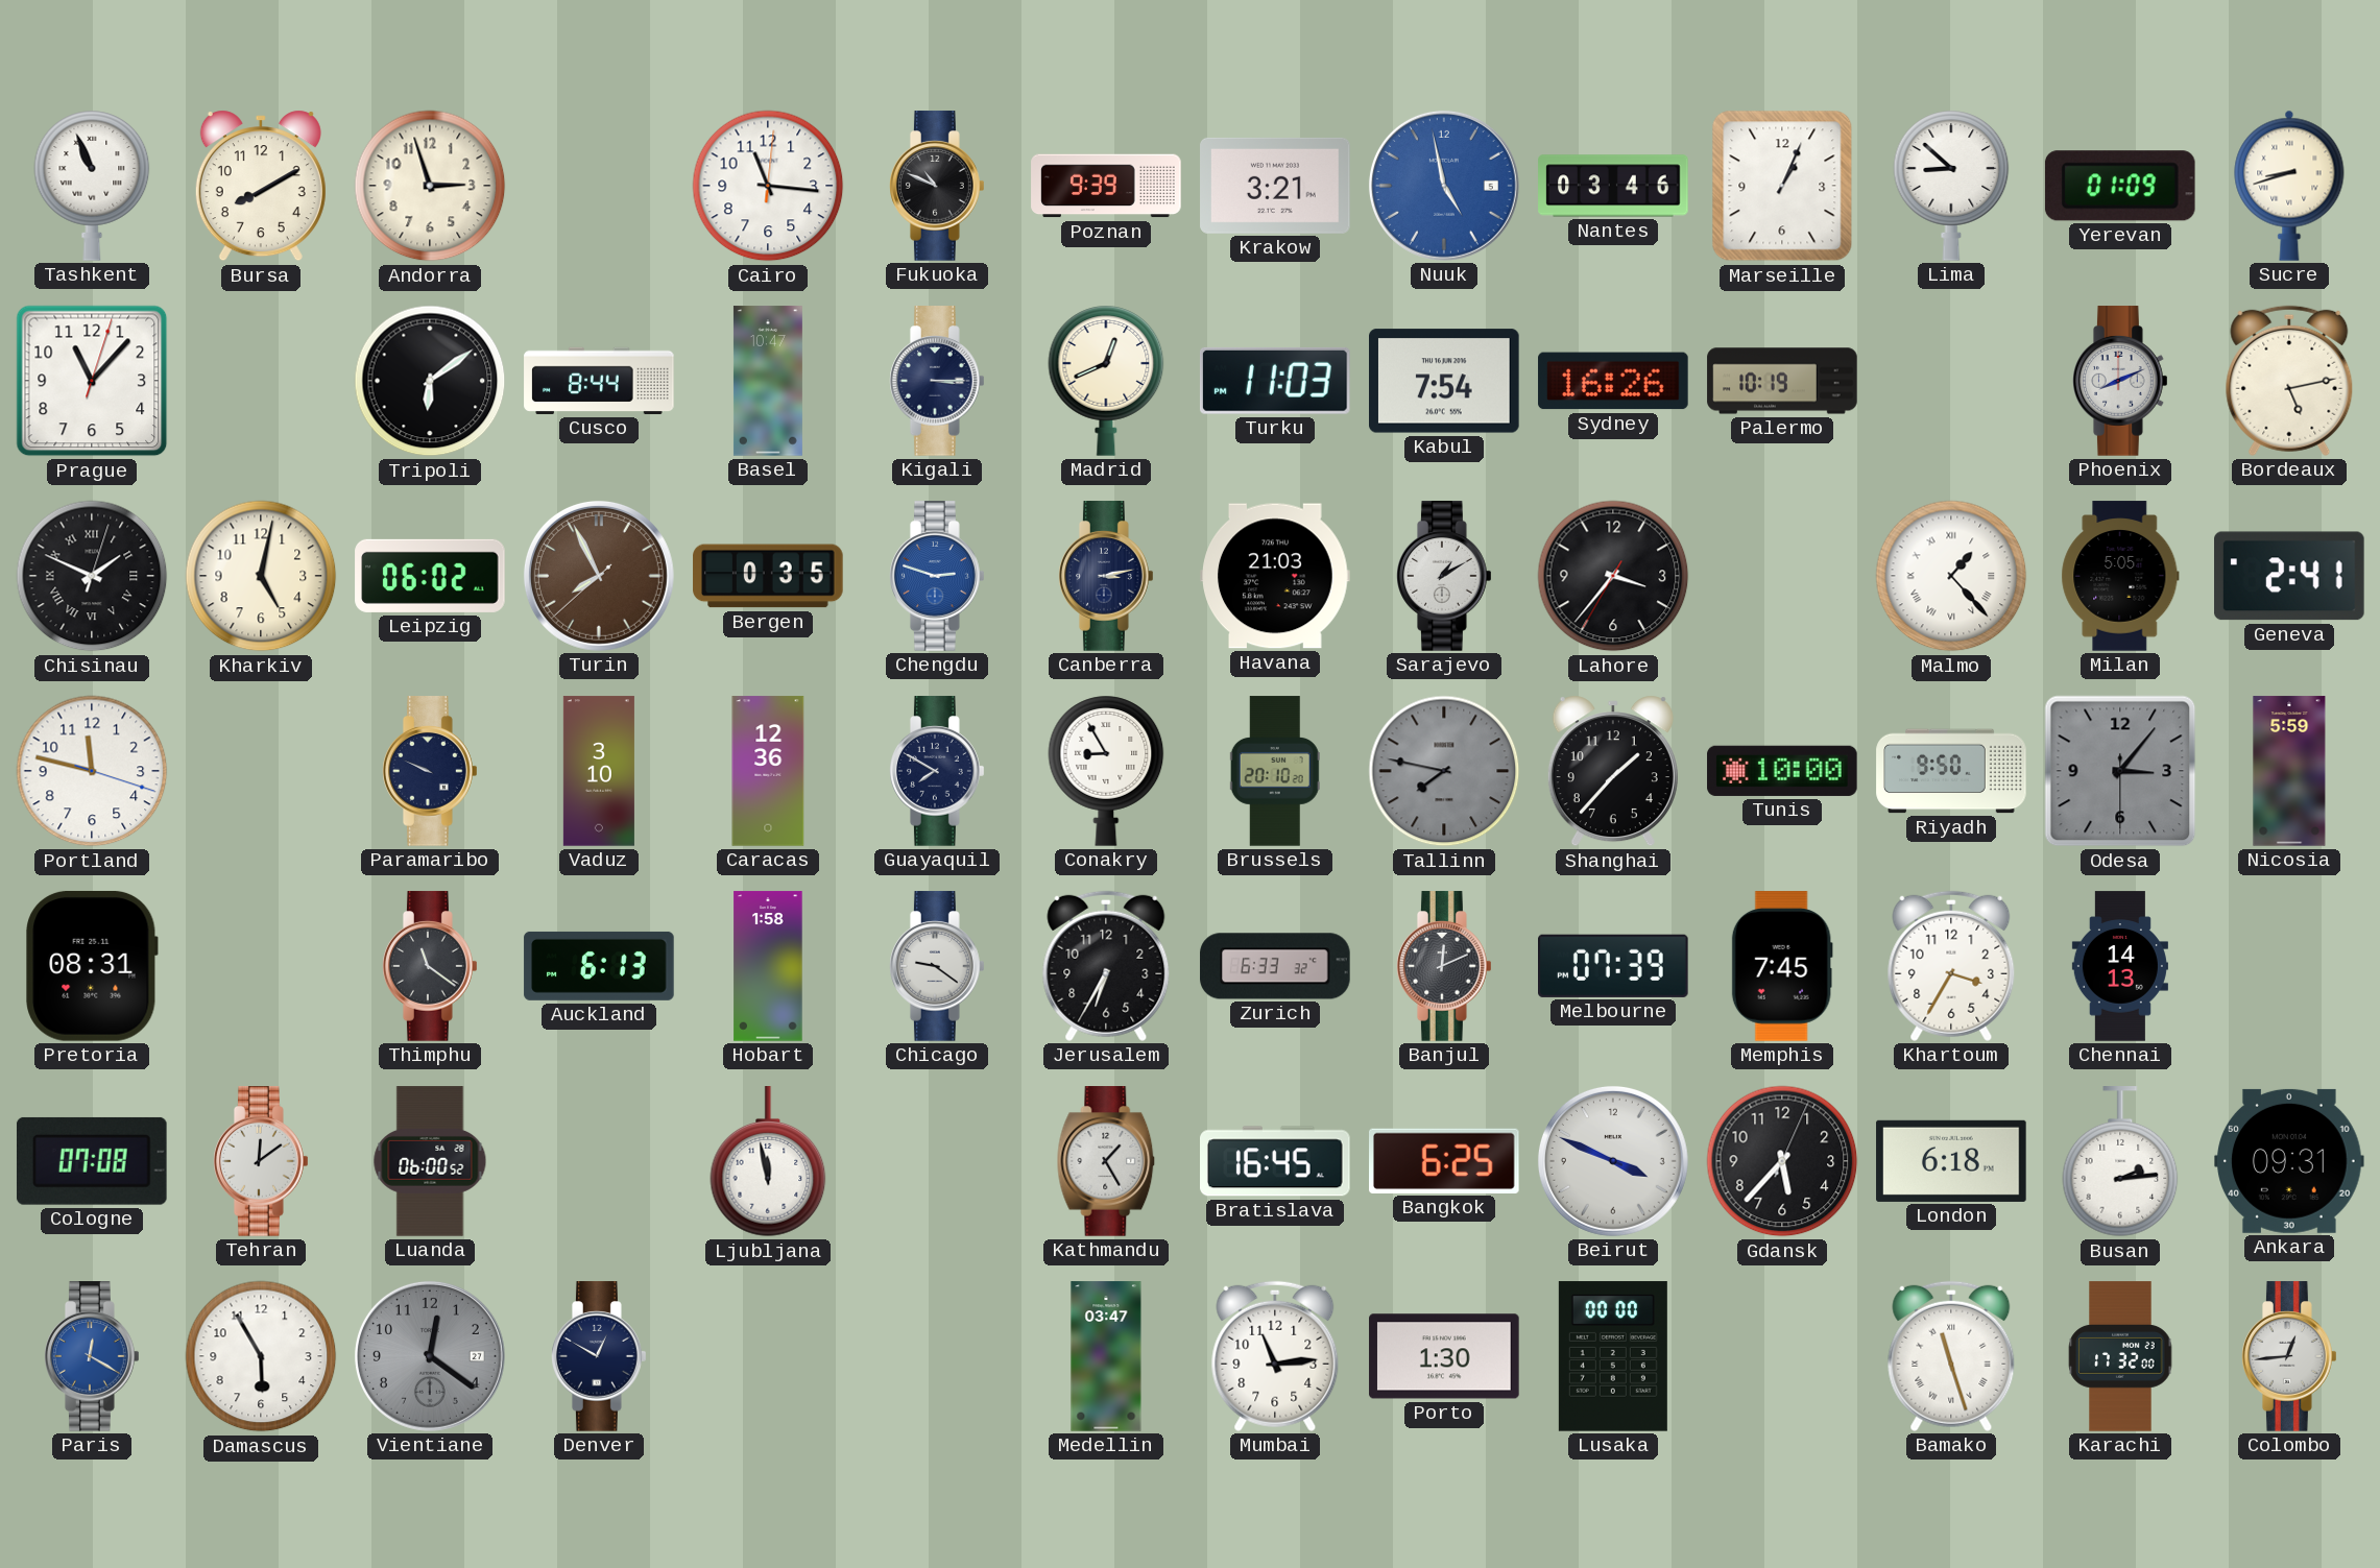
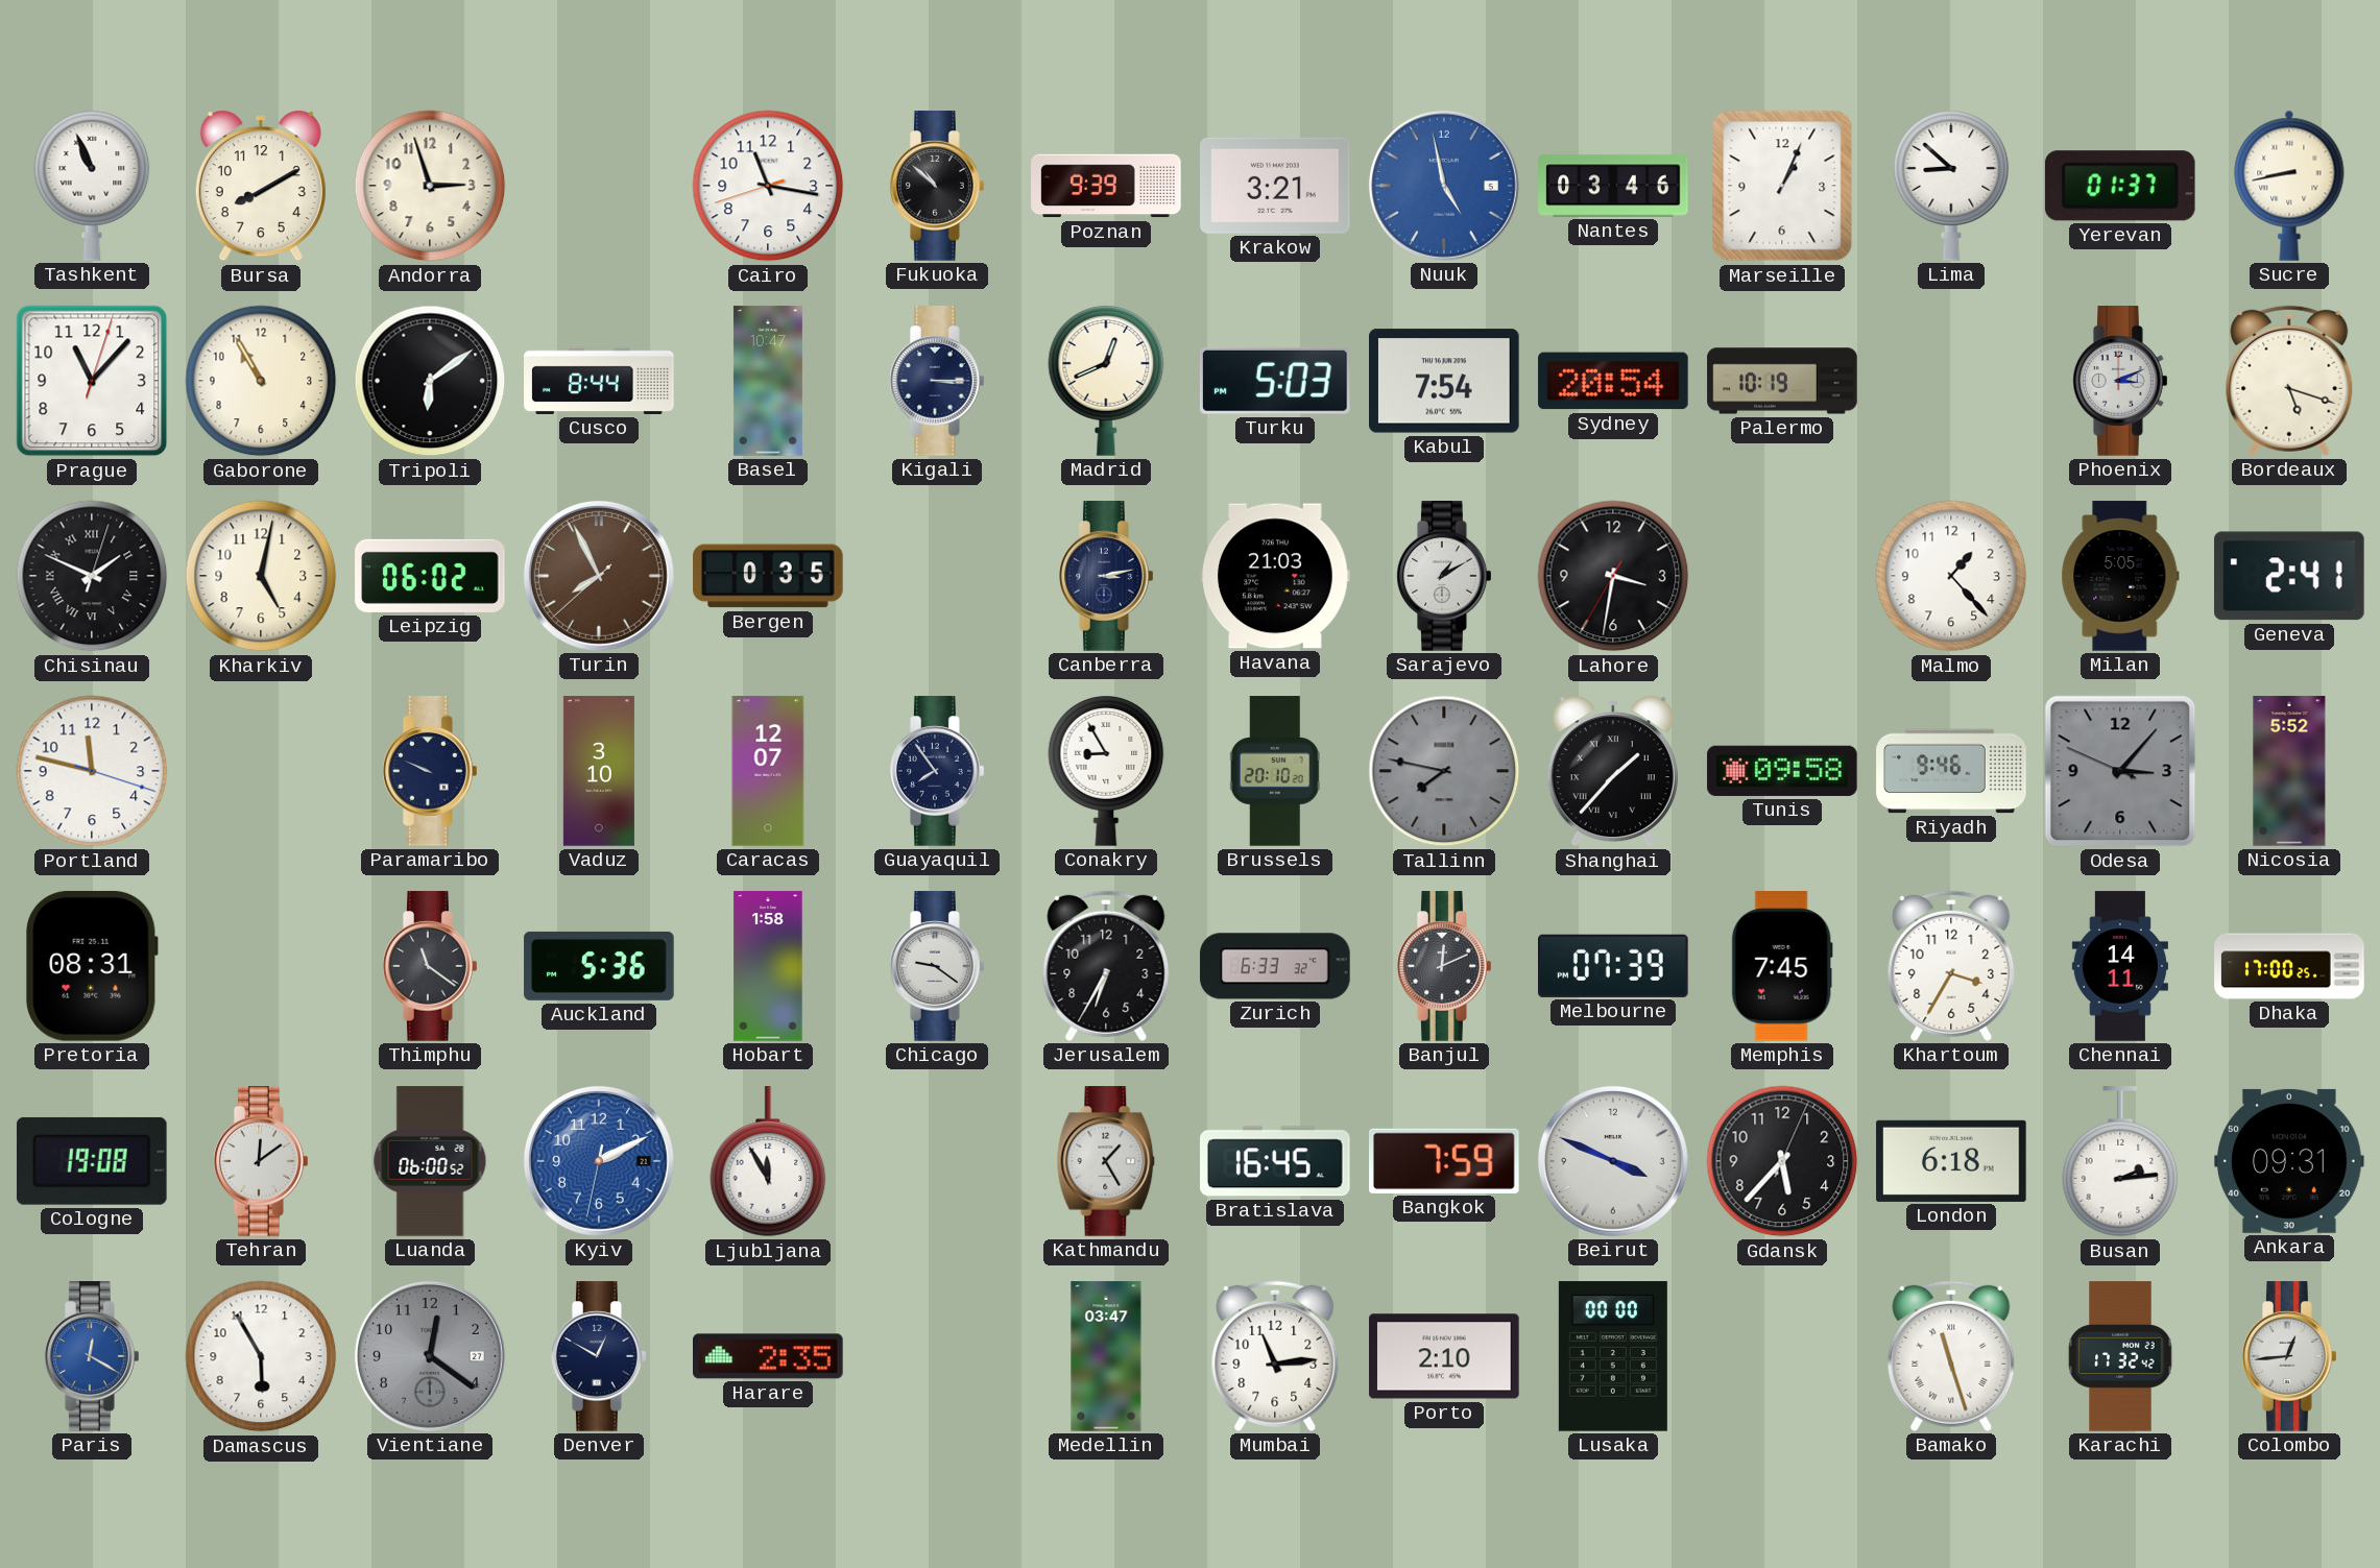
Cairo: 11:16:01 -> 11:16:42 (768, 186)
Fukuoka: 10:49 -> 10:52 (938, 186)
Yerevan: 01:09 -> 01:37 (2120, 186)
Sucre: 8:42 -> 8:43 (2289, 186)
Gaborone: none -> 10:55 (261, 381)
Turku: 11:03 -> 5:03 (1275, 381)
Sydney: 16:26 -> 20:54 (1613, 381)
Phoenix: 8:11 -> 3:11 (2121, 381)
Bordeaux: 5:13 -> 5:18 (2289, 381)
Chengdu: 2:48 -> none (938, 576)
Lahore: 3:36 -> 3:31 (1613, 576)
Malmo numerals: Roman -> Arabic (1951, 576)
Caracas: 12:36 -> 12:07 (768, 771)
Guayaquil: 7:50 -> 7:54 (938, 771)
Shanghai numerals: Arabic -> Roman (1613, 771)
Tunis: 10:00 -> 09:58 (1782, 771)
Riyadh: 9:50 -> 9:46 (1951, 771)
Odesa: 3:06:30 -> 3:06:49 (2120, 771)
Nicosia: 5:59 -> 5:52 (2289, 771)
Auckland: 6:13 -> 5:36 (599, 966)
Chennai: 14:13 -> 14:11 (2120, 966)
Dhaka: none -> 17:00 (2289, 966)
Cologne: 07:08 -> 19:08 (92, 1161)
Kyiv: none -> 2:10 (599, 1161)
Ljubljana: 11:58 -> 11:55 (768, 1162)
Bangkok: 6:25 -> 7:59 (1445, 1161)
Harare: none -> 2:35 (768, 1356)
Porto: 1:30 -> 2:10 (1444, 1356)
Karachi: 17:32:00 -> 17:32:42 (2120, 1356)
